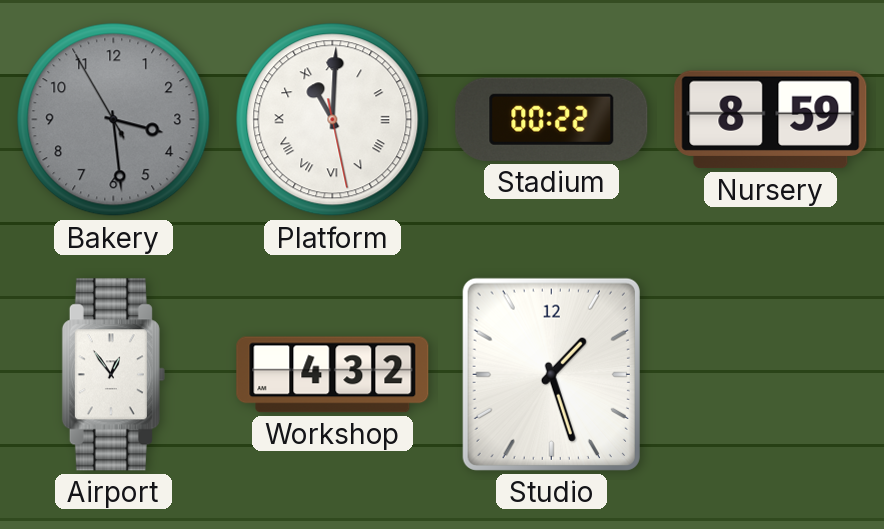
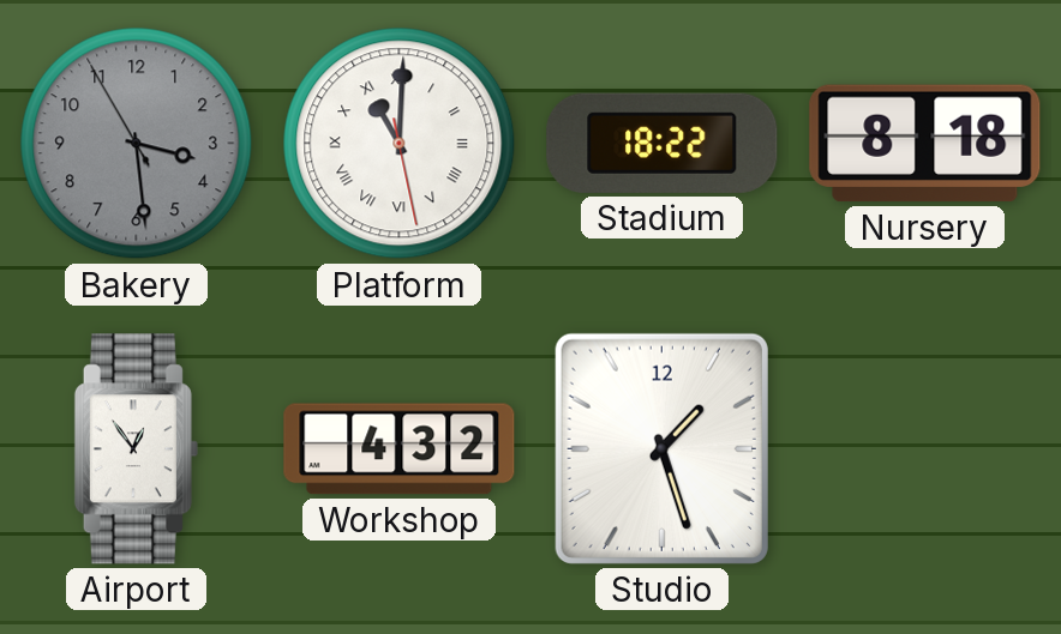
Stadium: 00:22 -> 18:22 (663, 143)
Nursery: 8:59 -> 8:18 (925, 144)
